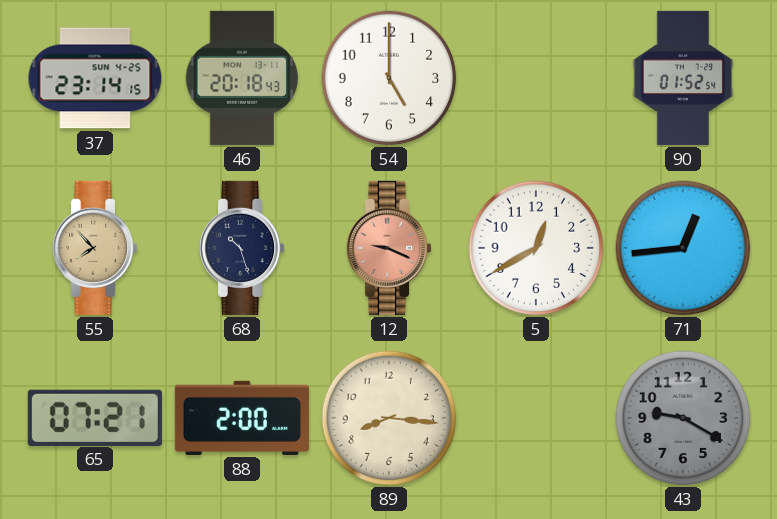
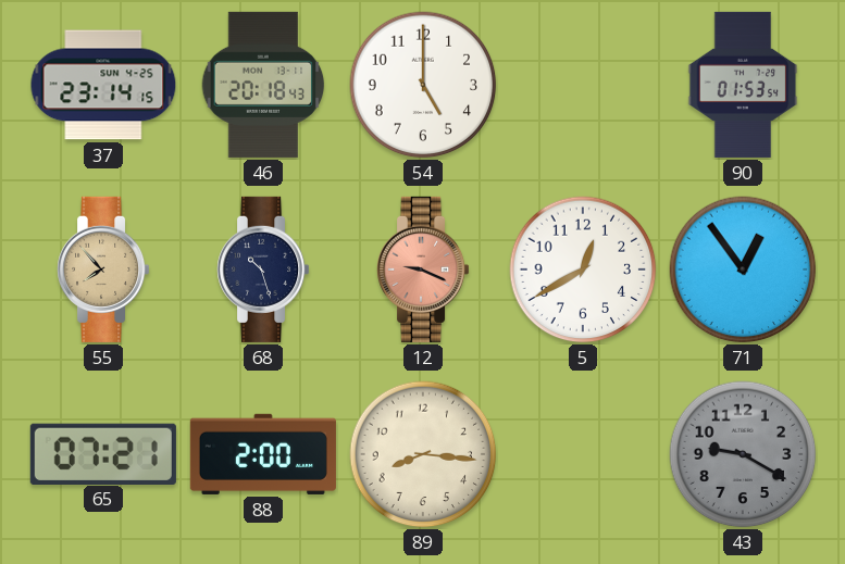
90: 01:52 -> 01:53 (743, 85)
71: 12:44 -> 12:54 (743, 270)
